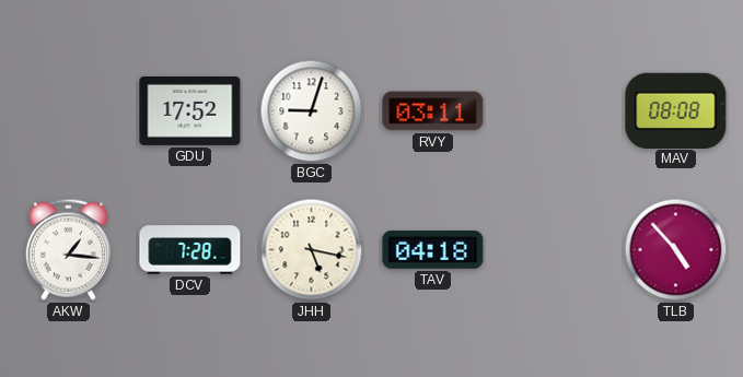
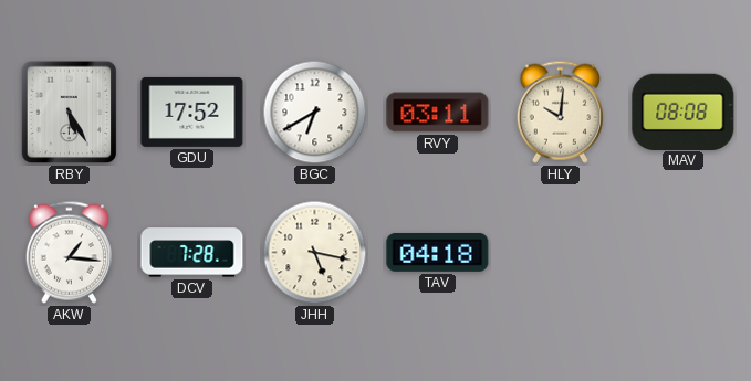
RBY: none -> 5:25 (70, 113)
BGC: 9:03 -> 6:40 (315, 113)
HLY: none -> 10:01 (560, 112)
TLB: 4:53 -> none (676, 250)
